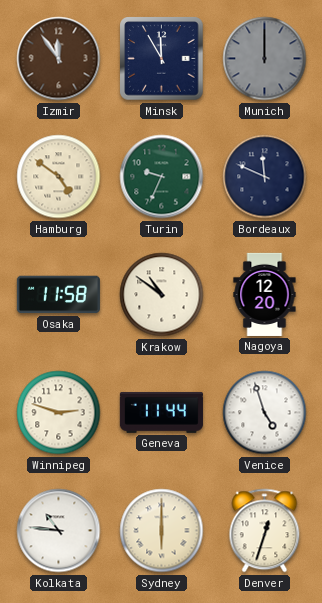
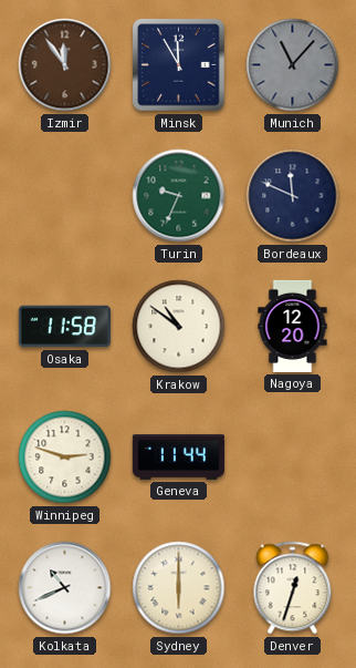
Munich: 12:00 -> 11:07 (293, 65)
Hamburg: 4:51 -> none (59, 177)
Venice: 4:57 -> none (265, 413)
Kolkata: 10:46 -> 10:41 (65, 588)
